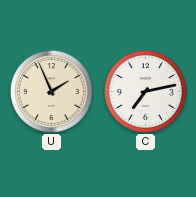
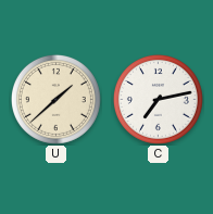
U: 1:56 -> 1:38 (55, 99)
